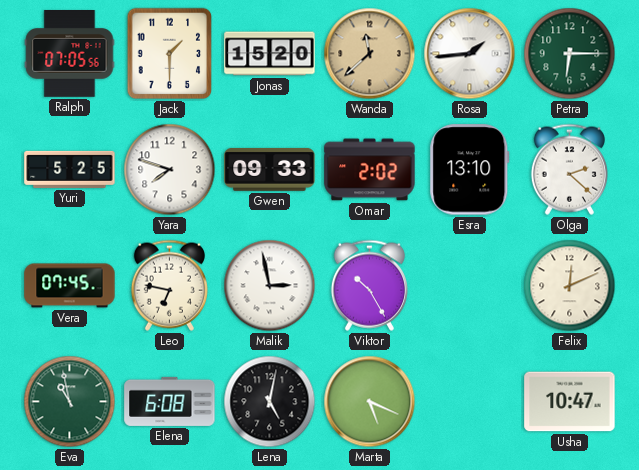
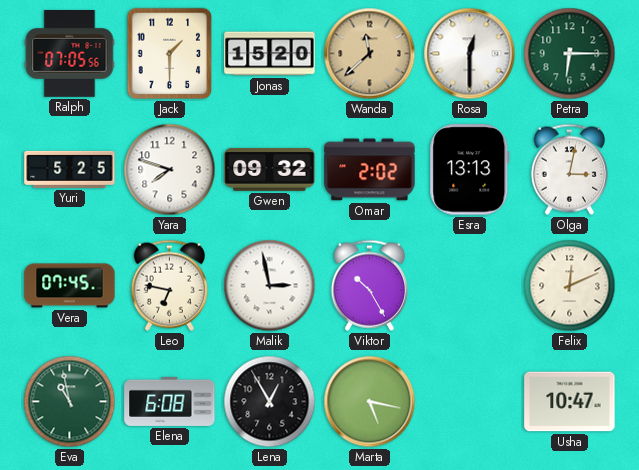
Rosa: 1:44 -> 12:30 (470, 54)
Gwen: 09:33 -> 09:32 (270, 169)
Esra: 13:10 -> 13:13 (470, 170)
Olga: 2:22 -> 3:02 (569, 169)
Lena: 5:02 -> 12:55 (270, 402)
Marta: 5:19 -> 5:17 (370, 402)
